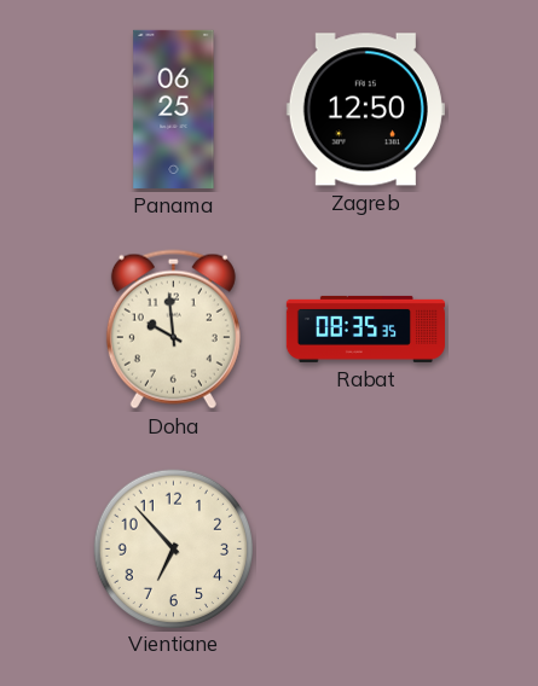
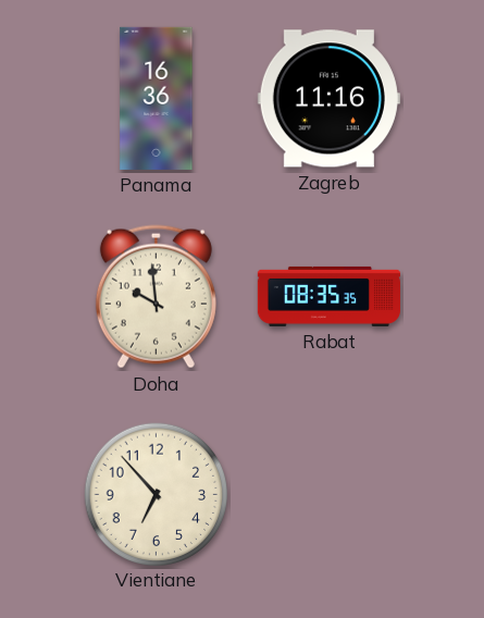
Panama: 06:25 -> 16:36 (157, 98)
Zagreb: 12:50 -> 11:16 (328, 99)
